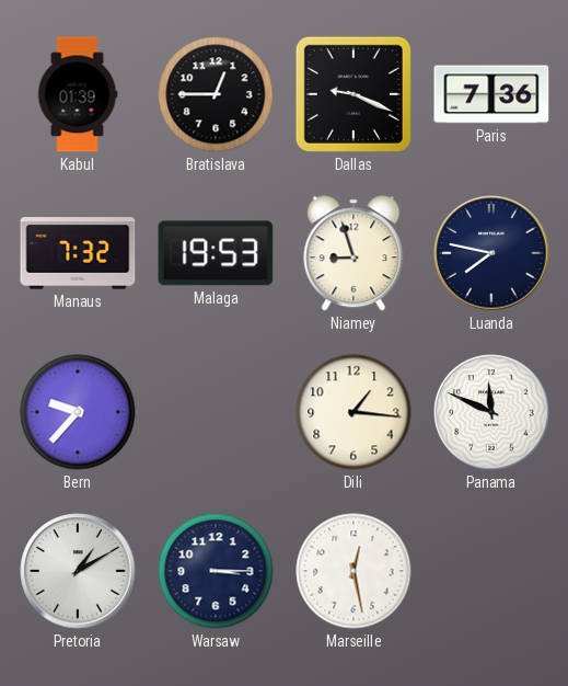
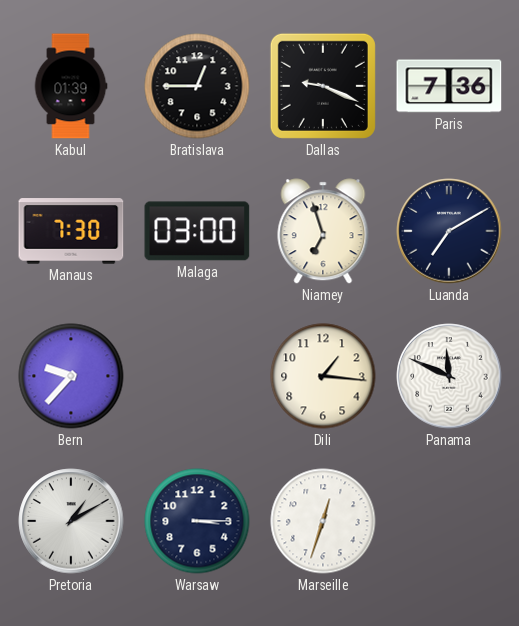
Manaus: 7:32 -> 7:30 (71, 231)
Malaga: 19:53 -> 03:00 (197, 231)
Niamey: 8:57 -> 6:57 (323, 231)
Luanda: 7:47 -> 7:10 (449, 231)
Marseille: 12:28 -> 12:33 (323, 521)
